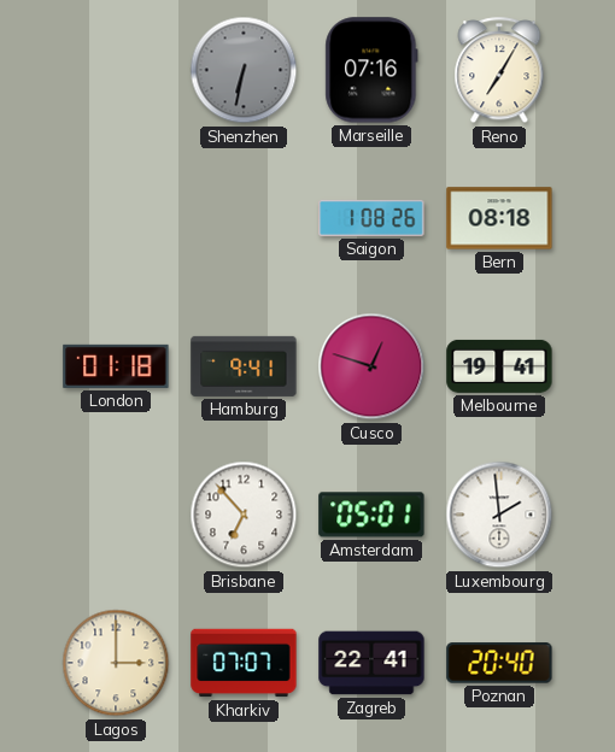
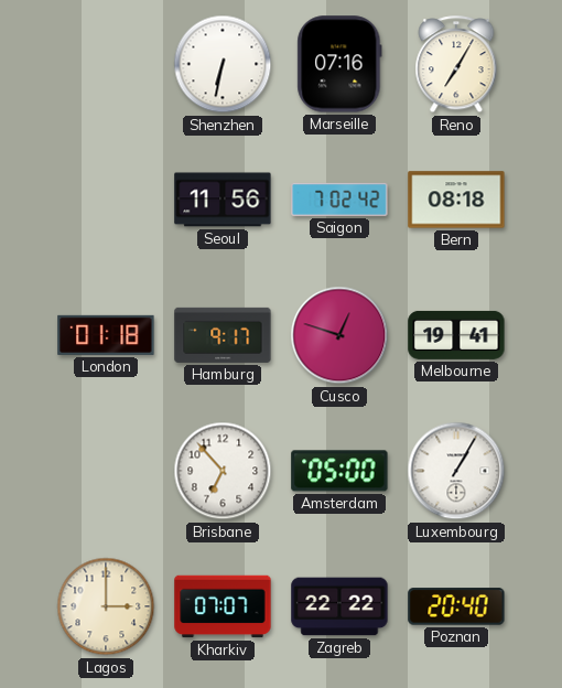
Shenzhen dial: grey -> white (223, 64)
Seoul: none -> 11:56 (223, 200)
Saigon: 1:08 -> 7:02 (339, 200)
Hamburg: 9:41 -> 9:17 (223, 335)
Amsterdam: 05:01 -> 05:00 (339, 471)
Luxembourg: 1:59 -> 1:05 (456, 471)
Zagreb: 22:41 -> 22:22 (339, 606)
